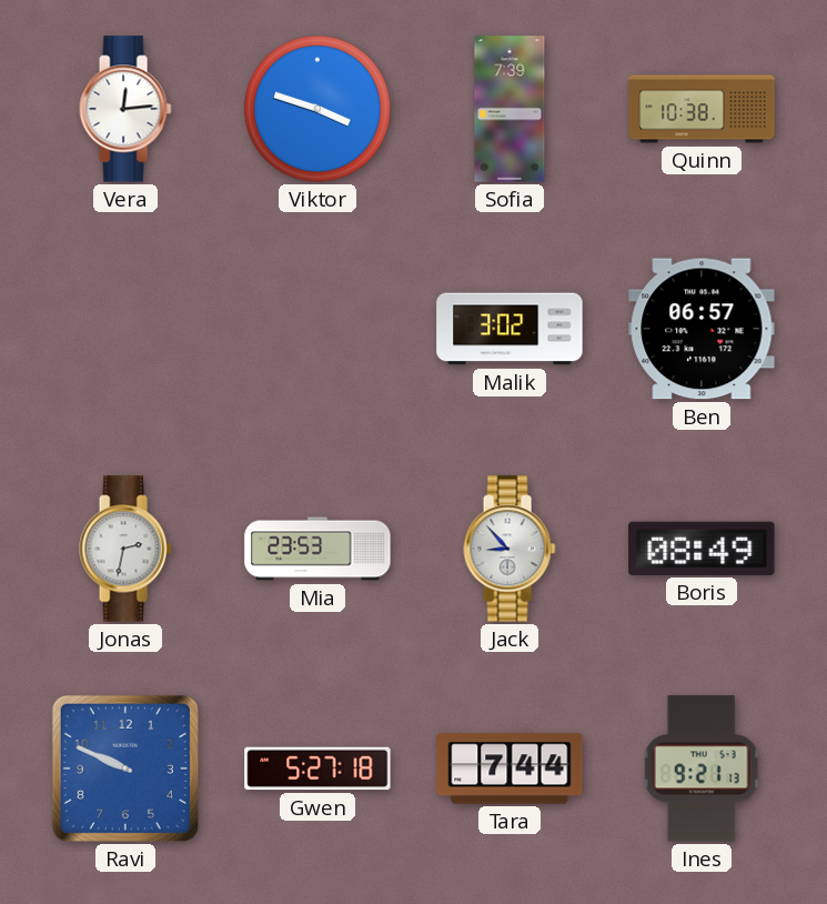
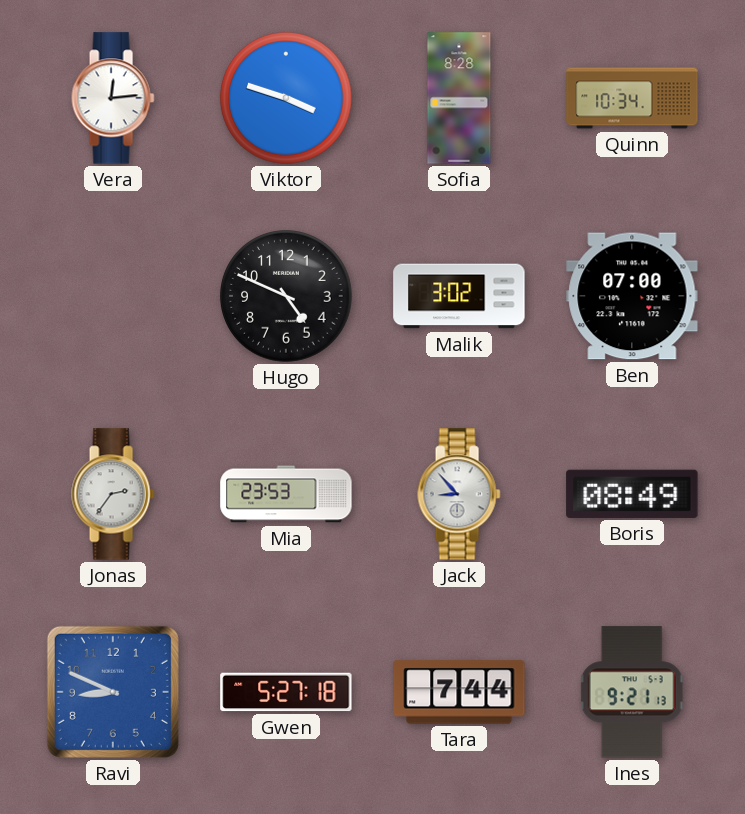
Sofia: 7:39 -> 8:28 (459, 98)
Quinn: 10:38 -> 10:34 (632, 98)
Hugo: none -> 4:49 (286, 296)
Ben: 06:57 -> 07:00 (632, 296)
Jonas: 2:32 -> 2:36 (113, 494)
Ravi: 9:49 -> 8:49 (113, 692)
